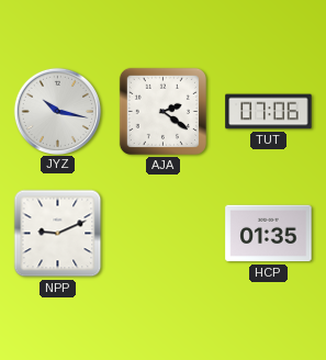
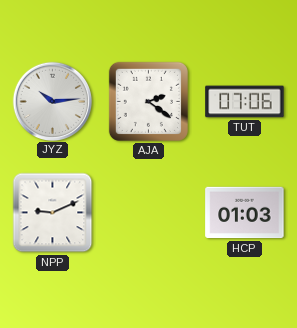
JYZ: 10:17 -> 10:14 (52, 101)
HCP: 01:35 -> 01:03 (245, 213)
